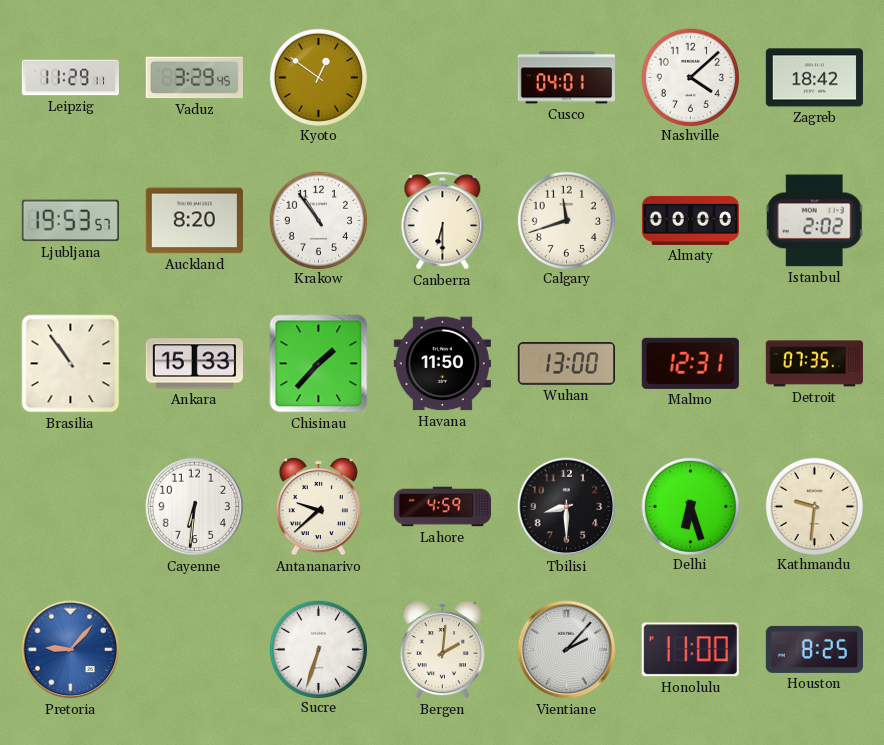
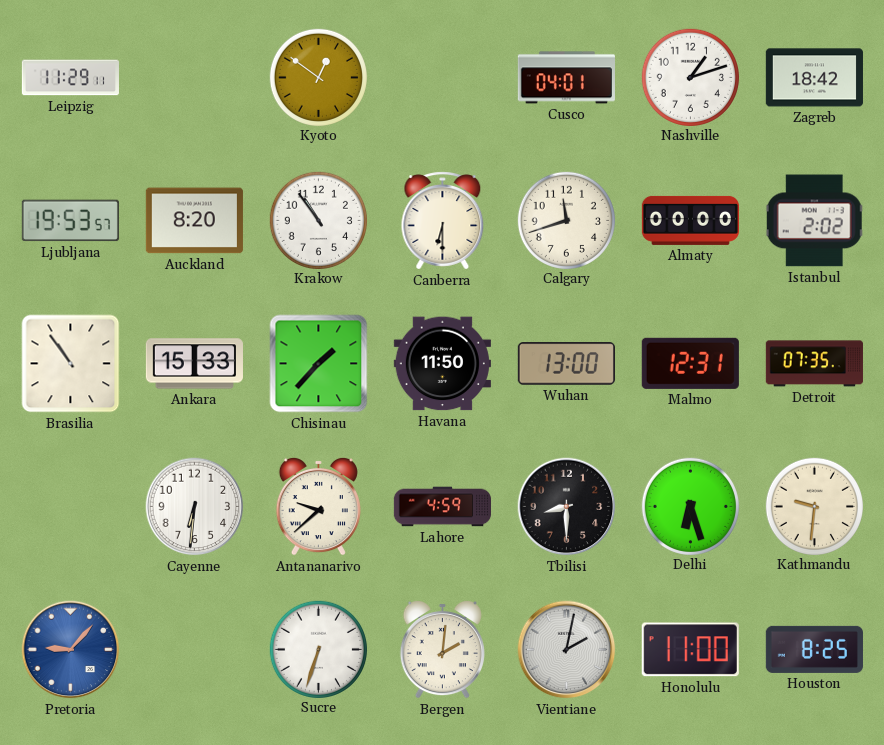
Vaduz: 3:29 -> none (194, 78)
Nashville: 4:08 -> 1:12 (690, 77)
Vientiane: 2:07 -> 2:02 (567, 650)
